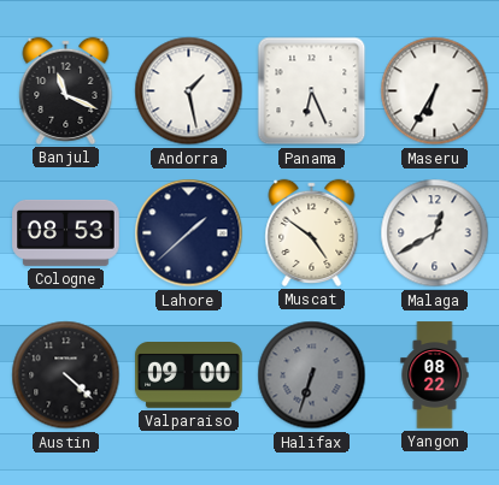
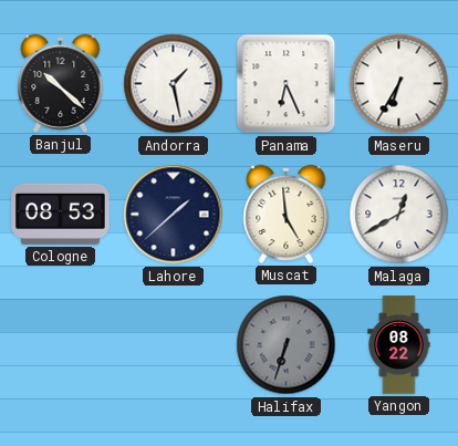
Banjul: 11:19 -> 10:22 (61, 83)
Muscat: 4:51 -> 4:59 (287, 214)
Austin: 4:22 -> none (66, 375)
Valparaiso: 09:00 -> none (189, 375)
